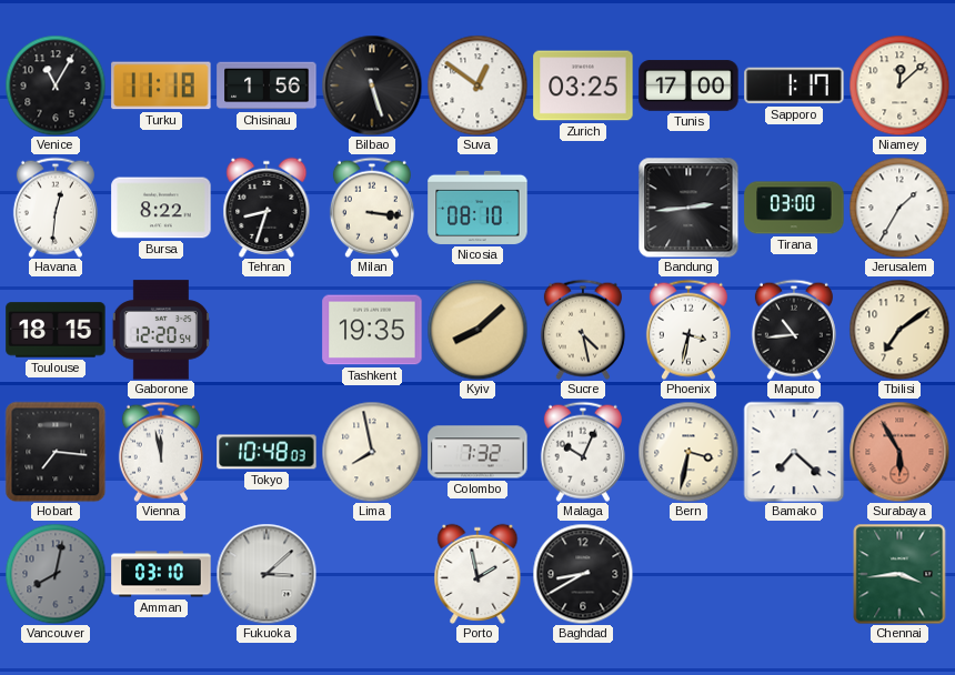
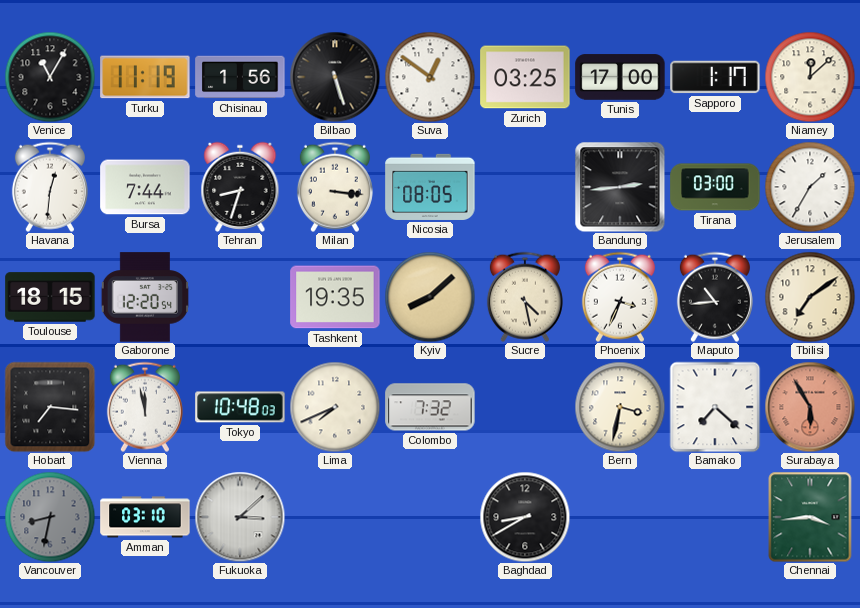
Turku: 11:18 -> 11:19 (145, 77)
Bursa: 8:22 -> 7:44 (145, 187)
Nicosia: 08:10 -> 08:05 (430, 187)
Phoenix: 3:32 -> 3:34 (620, 297)
Lima: 7:58 -> 7:41 (335, 407)
Malaga: 10:04 -> none (583, 452)
Vancouver: 8:02 -> 8:32 (50, 517)
Porto: 1:58 -> none (477, 574)
